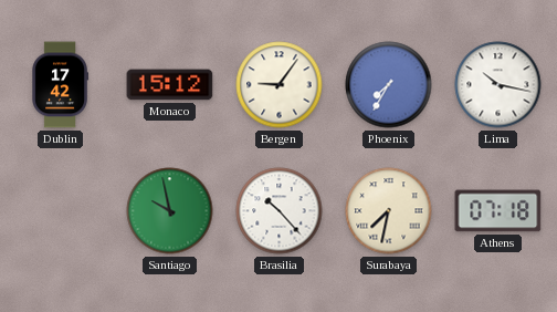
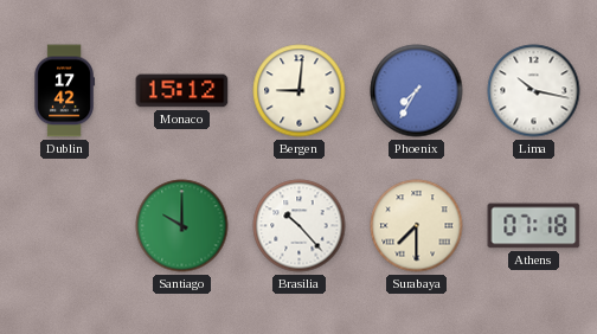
Bergen: 9:06 -> 9:01 (300, 91)
Santiago: 9:58 -> 10:00 (182, 226)
Surabaya: 7:32 -> 7:30 (417, 226)
